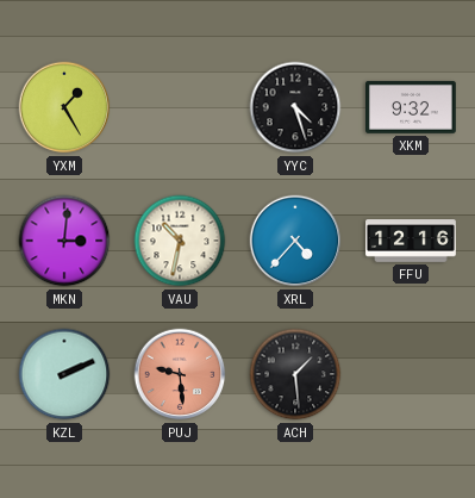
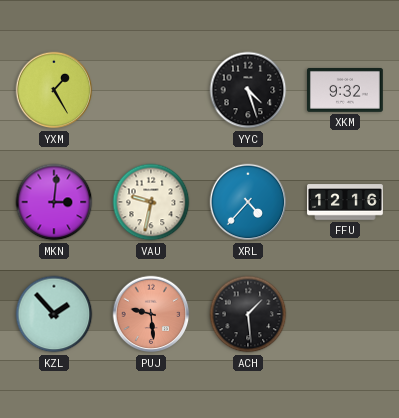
VAU: 10:32 -> 9:32 (151, 202)
KZL: 2:11 -> 1:53 (54, 314)
